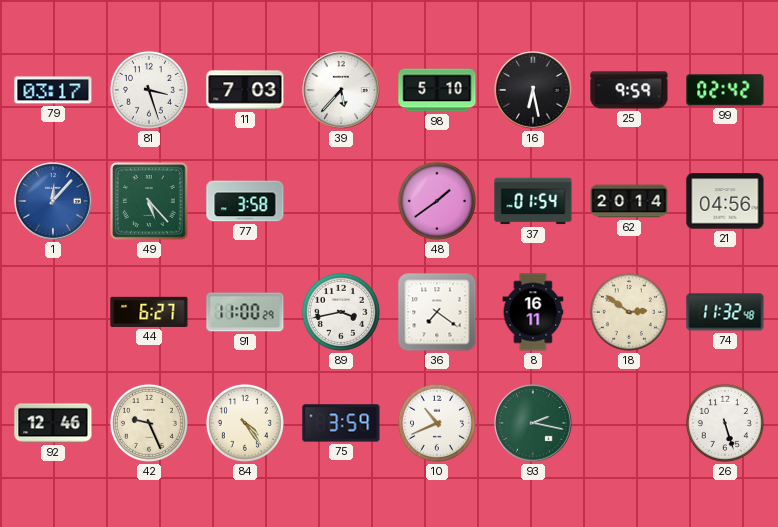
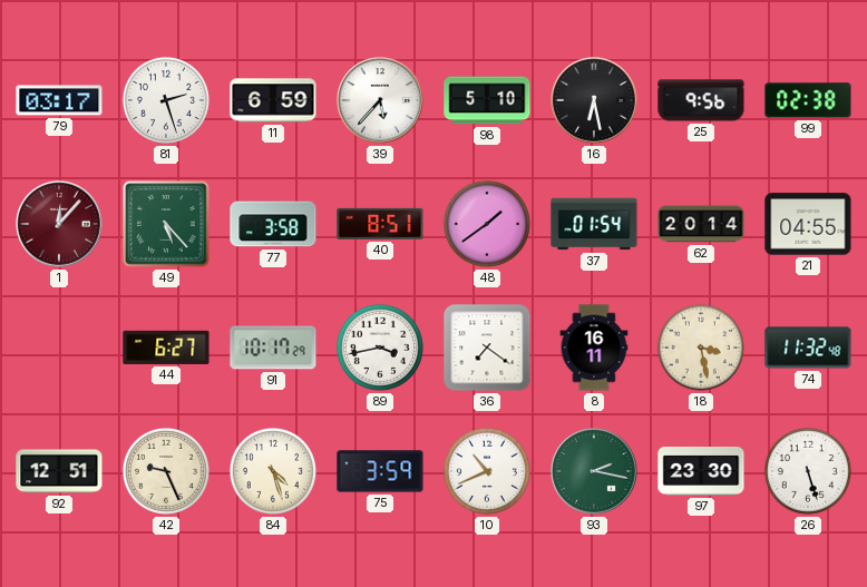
81: 3:27 -> 2:27 (166, 100)
11: 7:03 -> 6:59 (273, 100)
25: 9:59 -> 9:56 (701, 100)
99: 02:42 -> 02:38 (808, 100)
1 dial: blue -> burgundy (59, 224)
40: none -> 8:51 (380, 224)
21: 04:56 -> 04:55 (808, 224)
91: 11:00 -> 10:17 (273, 348)
18: 2:51 -> 3:28 (701, 348)
92: 12:46 -> 12:51 (59, 471)
84: 4:24 -> 4:27 (273, 471)
97: none -> 23:30 (701, 472)
